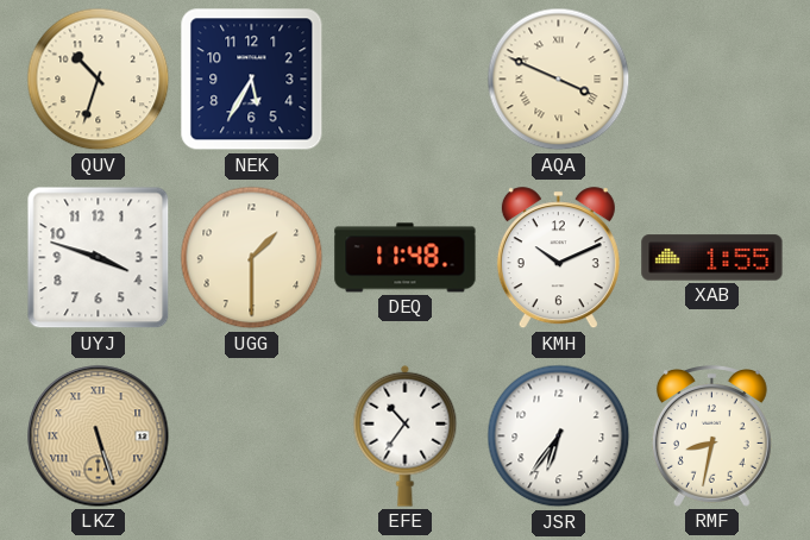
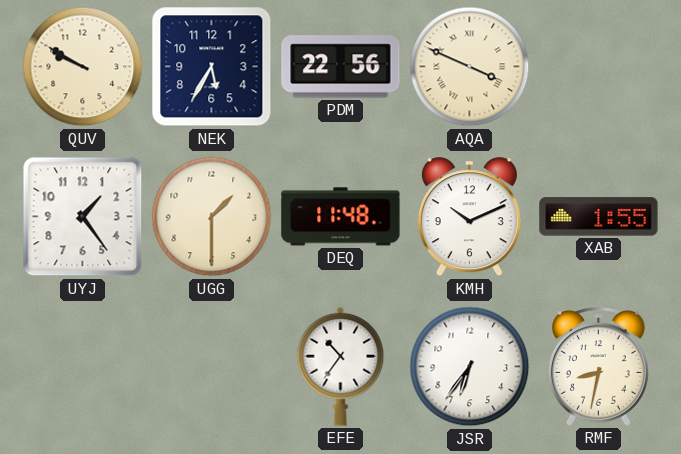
QUV: 10:33 -> 9:50 (83, 67)
PDM: none -> 22:56 (341, 67)
UYJ: 3:48 -> 1:24 (83, 217)
LKZ: 5:27 -> none (99, 437)
